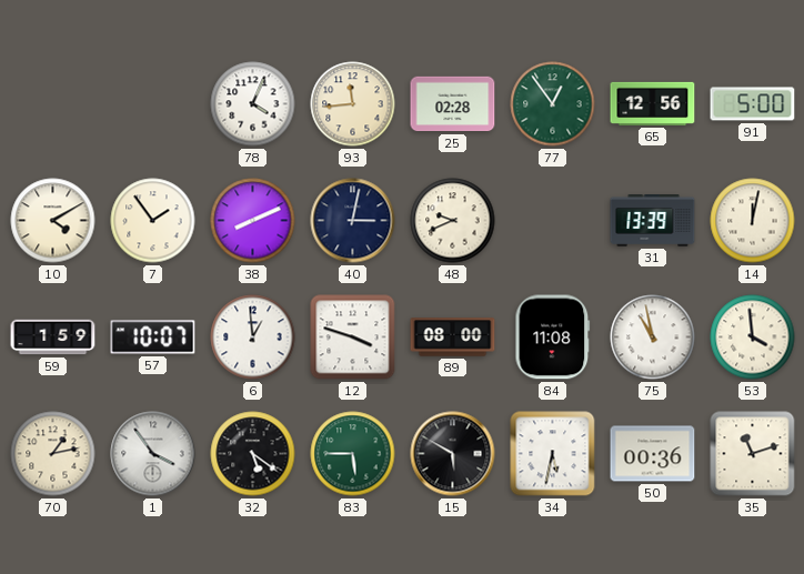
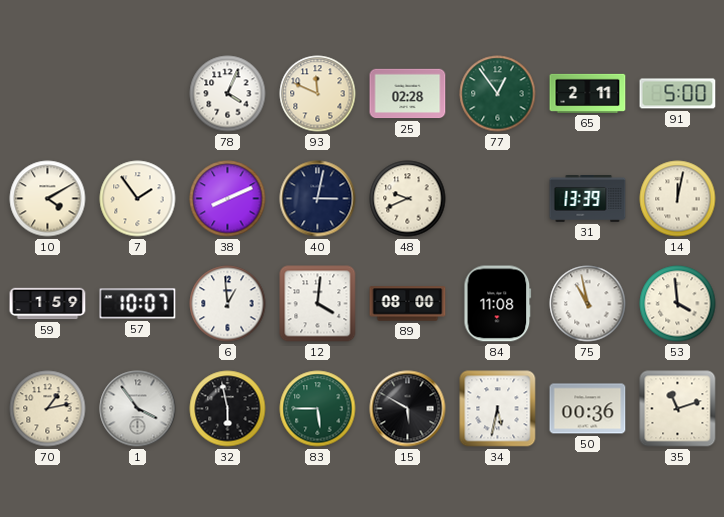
93: 11:44 -> 11:49 (318, 94)
65: 12:56 -> 2:11 (588, 93)
12: 3:48 -> 4:01 (318, 304)
32: 5:21 -> 5:58 (228, 409)
